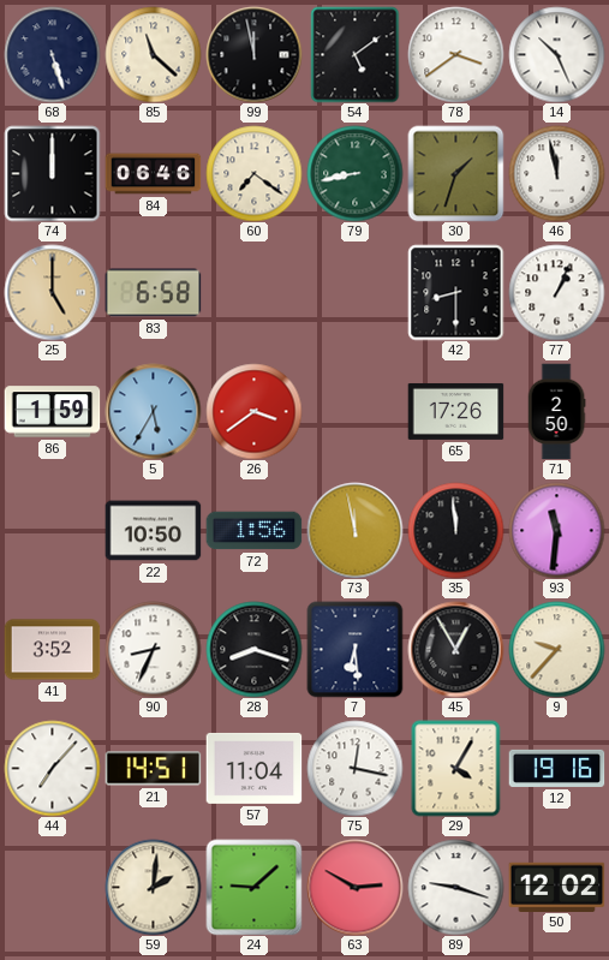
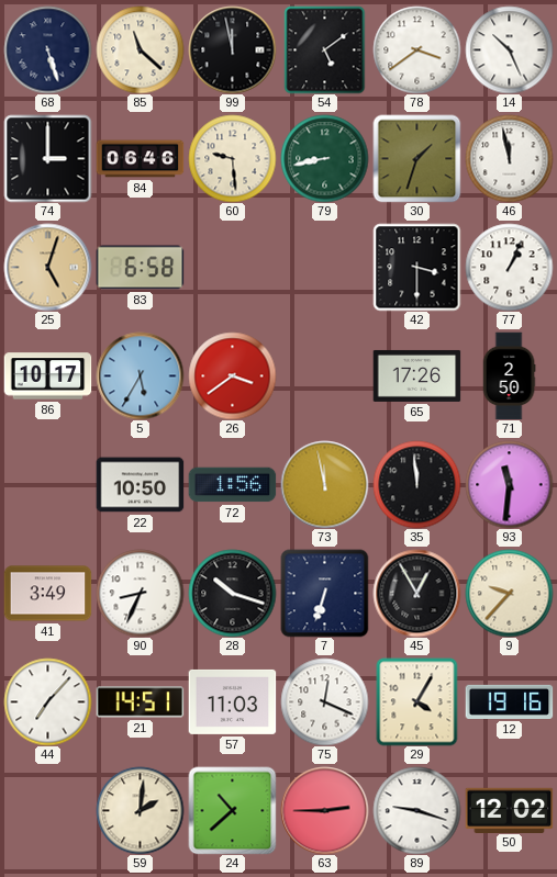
74: 12:00 -> 3:00 (47, 158)
60: 7:21 -> 9:29 (232, 158)
25: 5:00 -> 5:03 (47, 267)
42: 8:30 -> 3:30 (416, 267)
86: 1:59 -> 10:17 (47, 376)
41: 3:52 -> 3:49 (47, 594)
28: 8:18 -> 10:18 (232, 593)
7: 6:29 -> 6:33 (324, 593)
57: 11:04 -> 11:03 (232, 701)
75: 12:17 -> 12:19 (324, 701)
24: 9:08 -> 10:38 (232, 810)
63: 2:50 -> 2:45 (324, 810)
